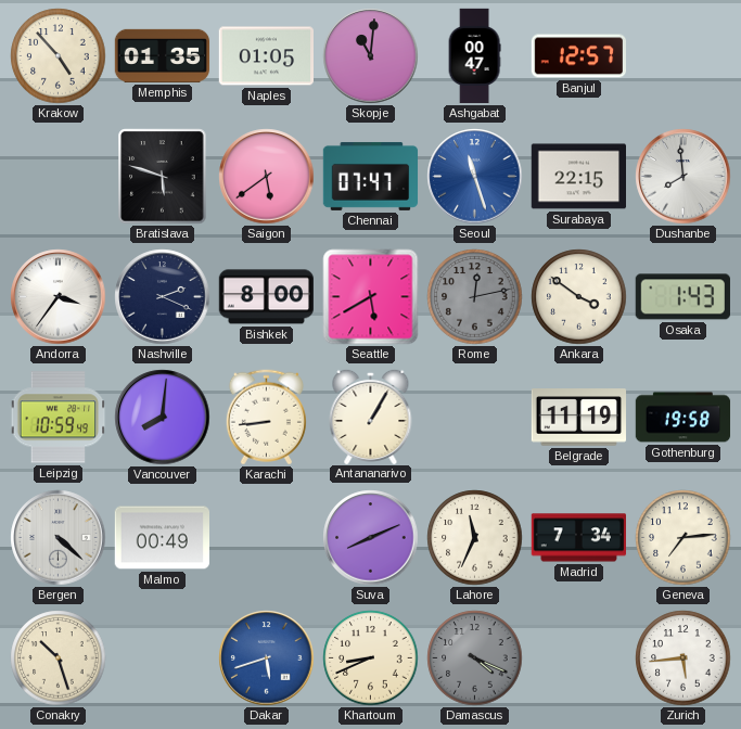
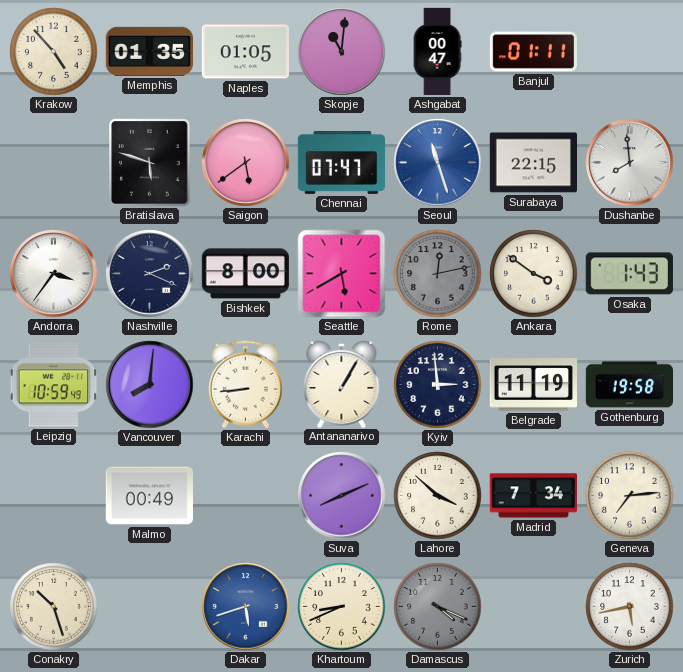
Banjul: 12:57 -> 01:11 (533, 52)
Kyiv: none -> 2:59 (438, 385)
Bergen: 4:22 -> none (59, 538)
Lahore: 11:34 -> 3:52 (438, 496)
Zurich: 5:44 -> 5:43 (630, 607)
